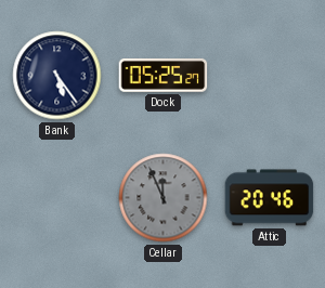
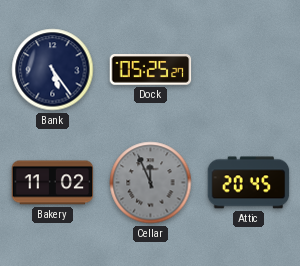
Bakery: none -> 11:02 (53, 183)
Attic: 20:46 -> 20:45 (249, 183)
